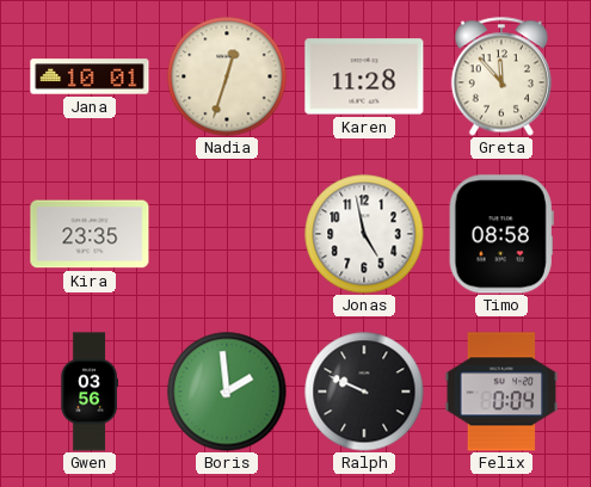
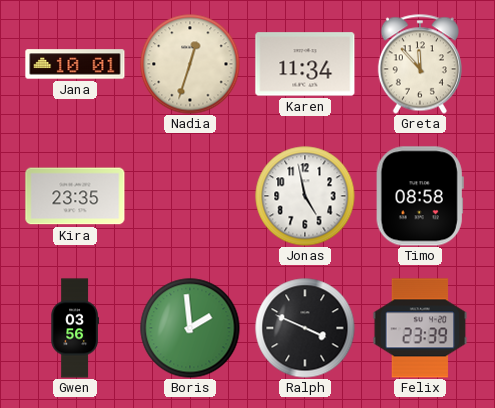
Karen: 11:28 -> 11:34 (305, 64)
Ralph: 9:49 -> 3:49 (305, 328)
Felix: 0:04 -> 23:39 (420, 328)
